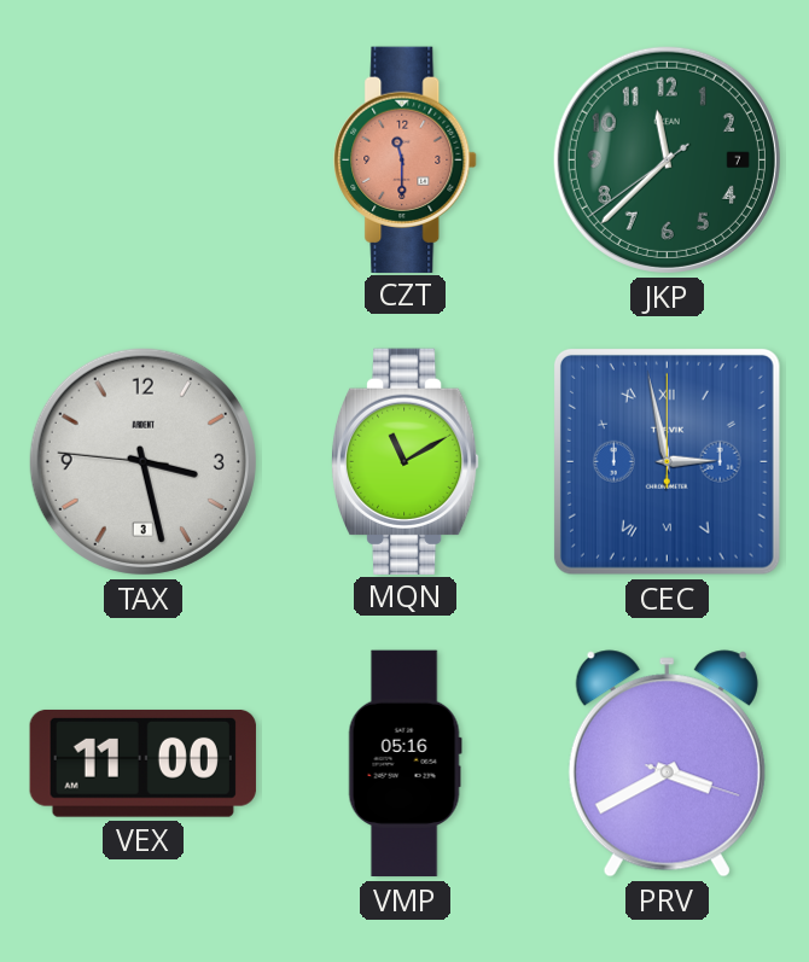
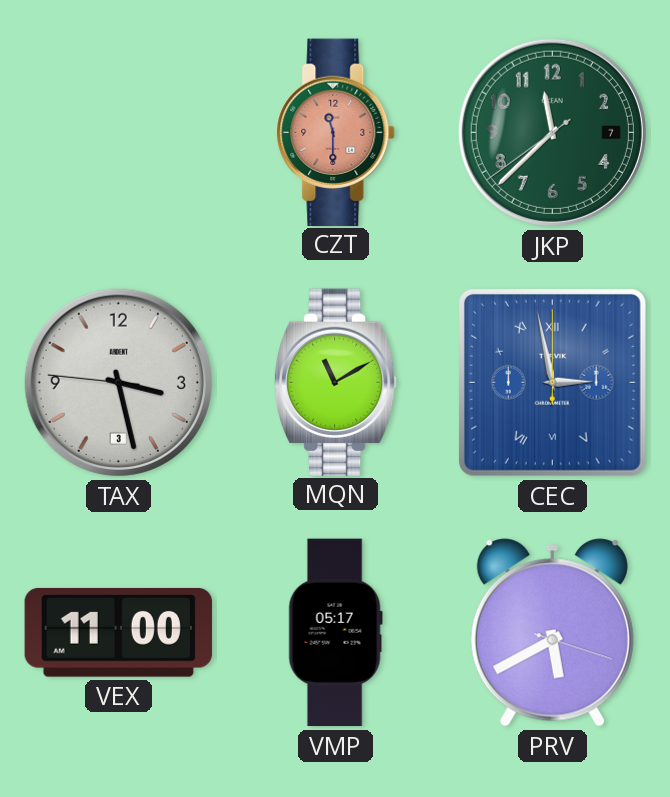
VMP: 05:16 -> 05:17 (335, 633)
PRV: 3:40 -> 5:40 (552, 633)
